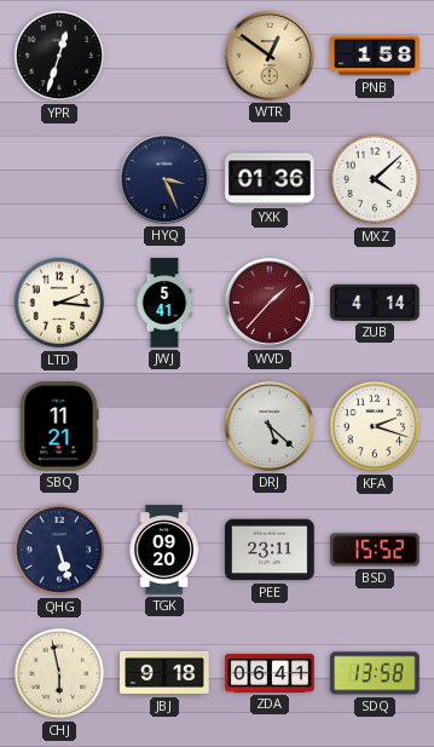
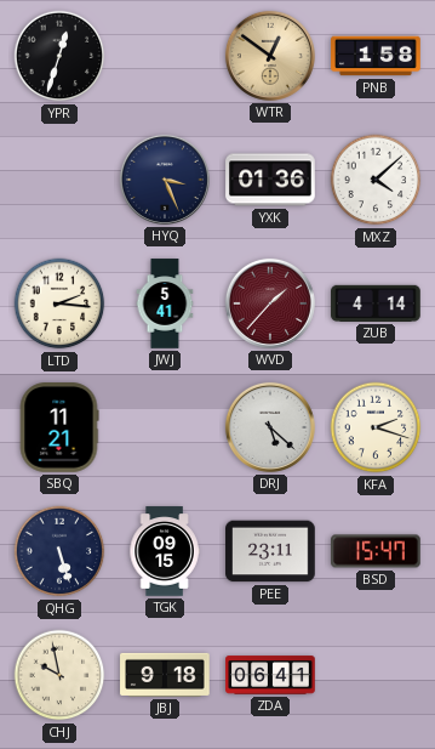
TGK: 09:20 -> 09:15 (165, 551)
BSD: 15:52 -> 15:47 (376, 551)
CHJ: 5:58 -> 9:58 (59, 675)
SDQ: 13:58 -> none (375, 673)
